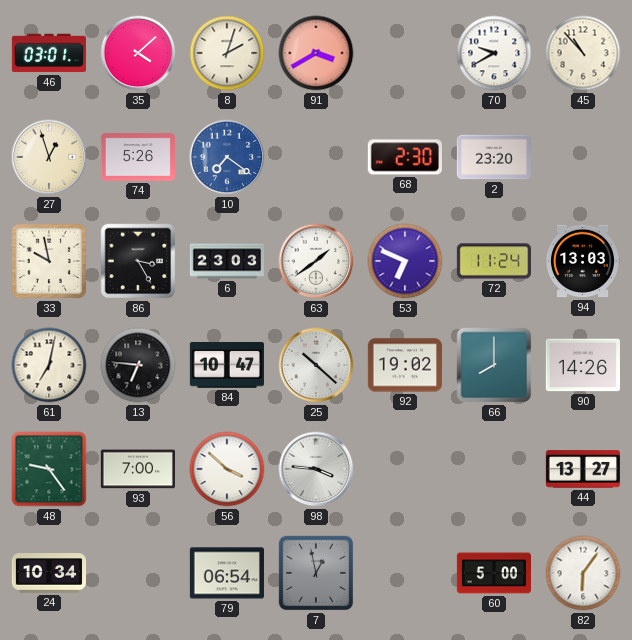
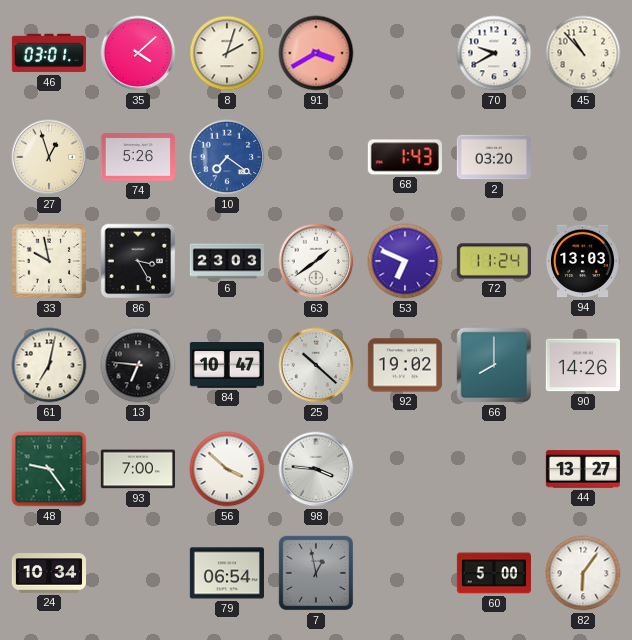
68: 2:30 -> 1:43 (405, 157)
2: 23:20 -> 03:20 (493, 157)
